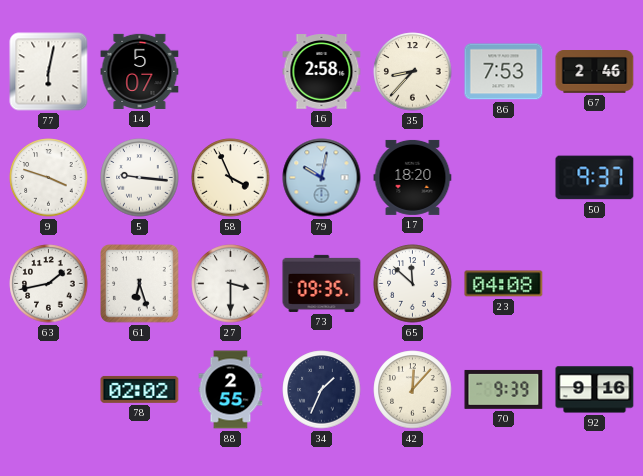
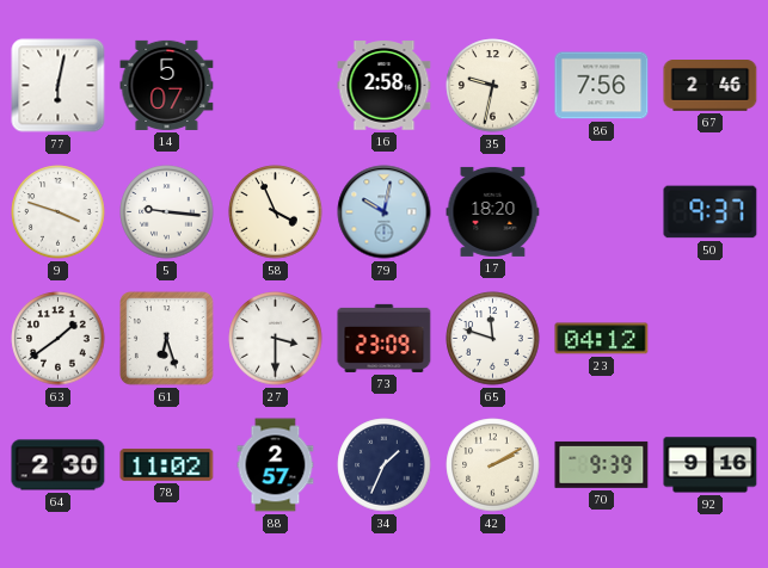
35: 8:37 -> 9:32 (493, 86)
86: 7:53 -> 7:56 (602, 86)
63: 1:43 -> 1:39 (59, 339)
73: 09:35 -> 23:09 (385, 338)
65: 11:52 -> 11:48 (493, 339)
23: 04:08 -> 04:12 (602, 339)
64: none -> 2:30 (59, 465)
78: 02:02 -> 11:02 (167, 464)
88: 2:55 -> 2:57 (276, 465)
42: 12:07 -> 2:10 (493, 465)
